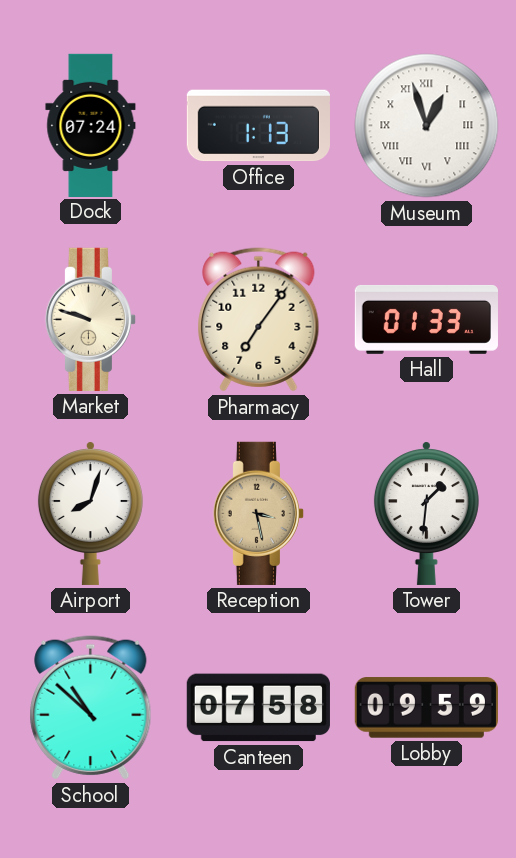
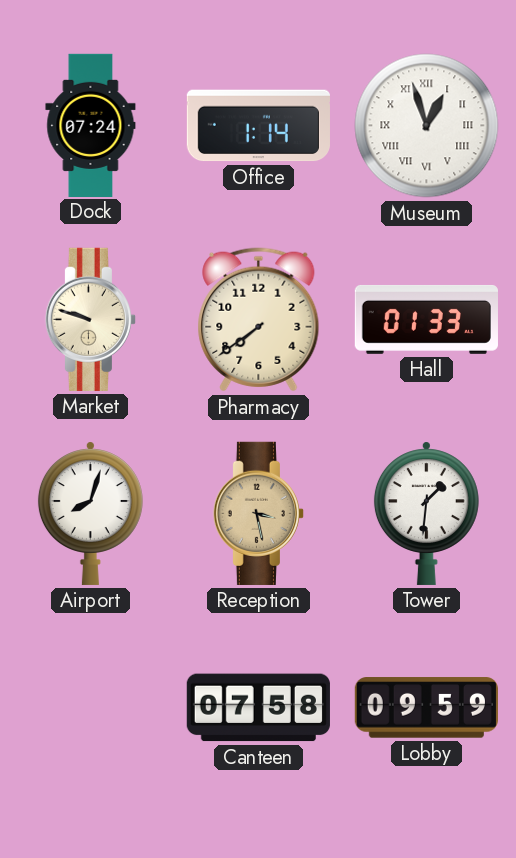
Office: 1:13 -> 1:14 (258, 126)
Pharmacy: 7:06 -> 7:39 (259, 320)
School: 10:52 -> none (91, 708)
